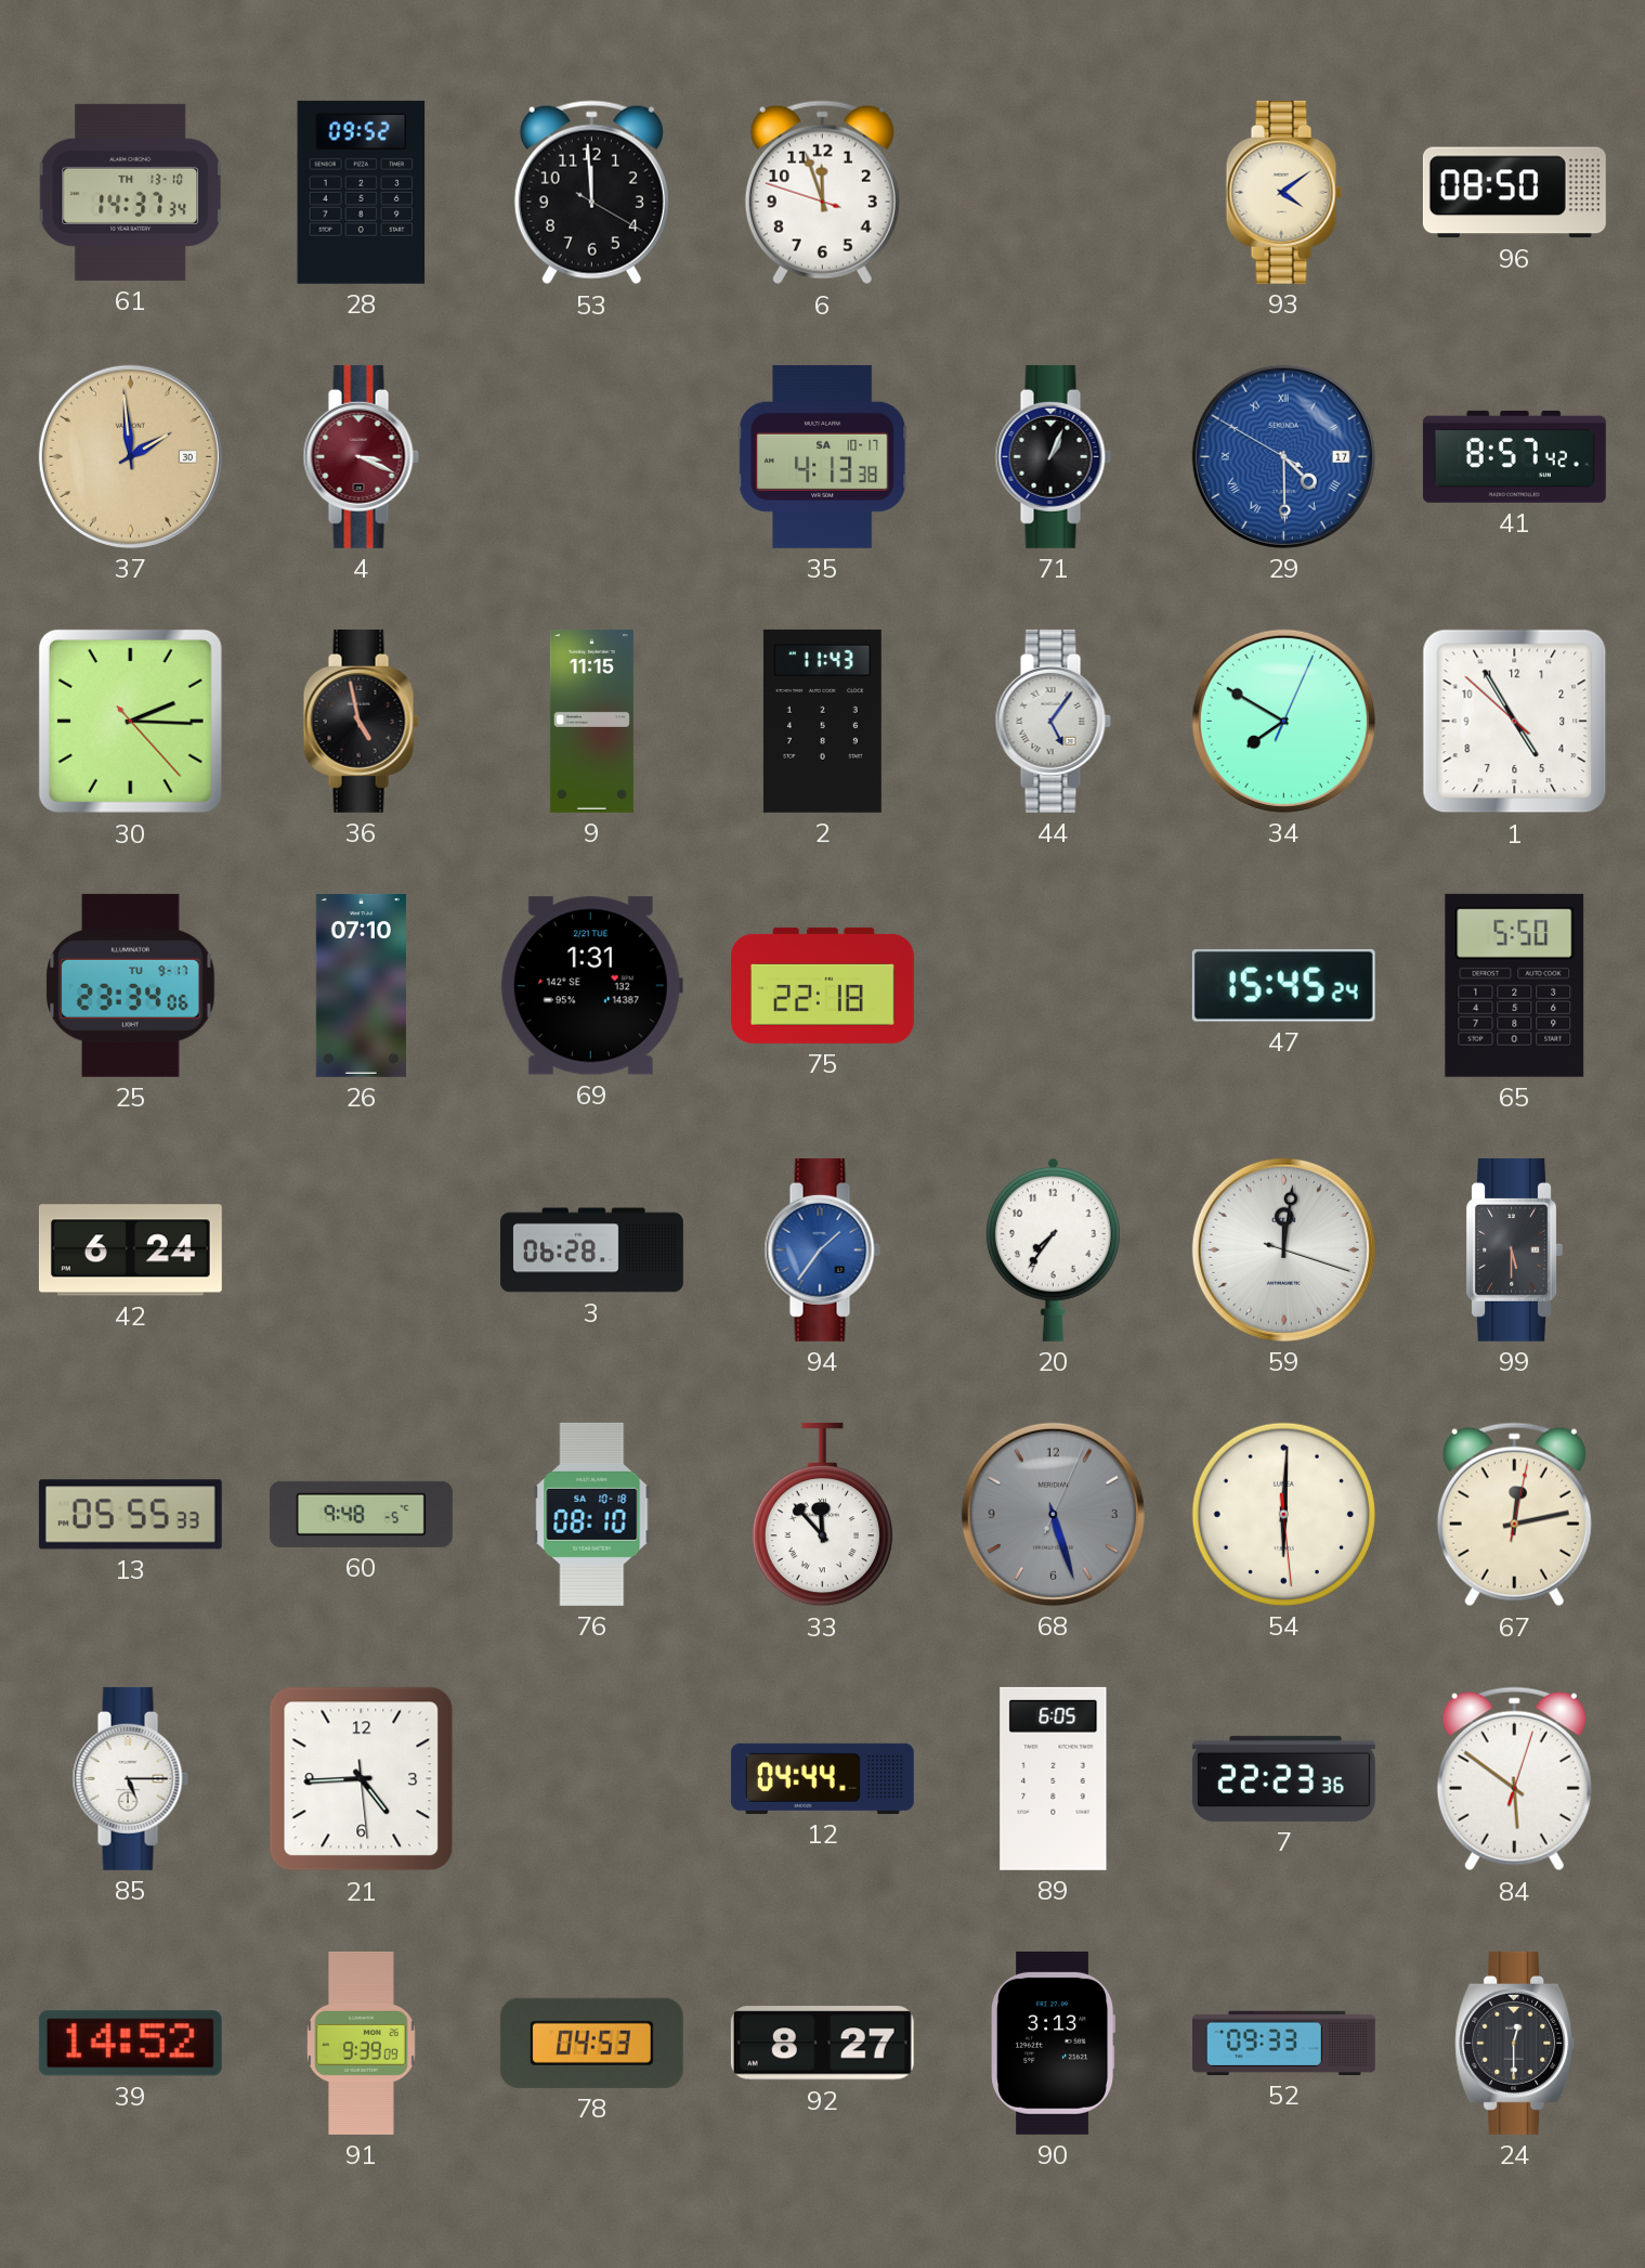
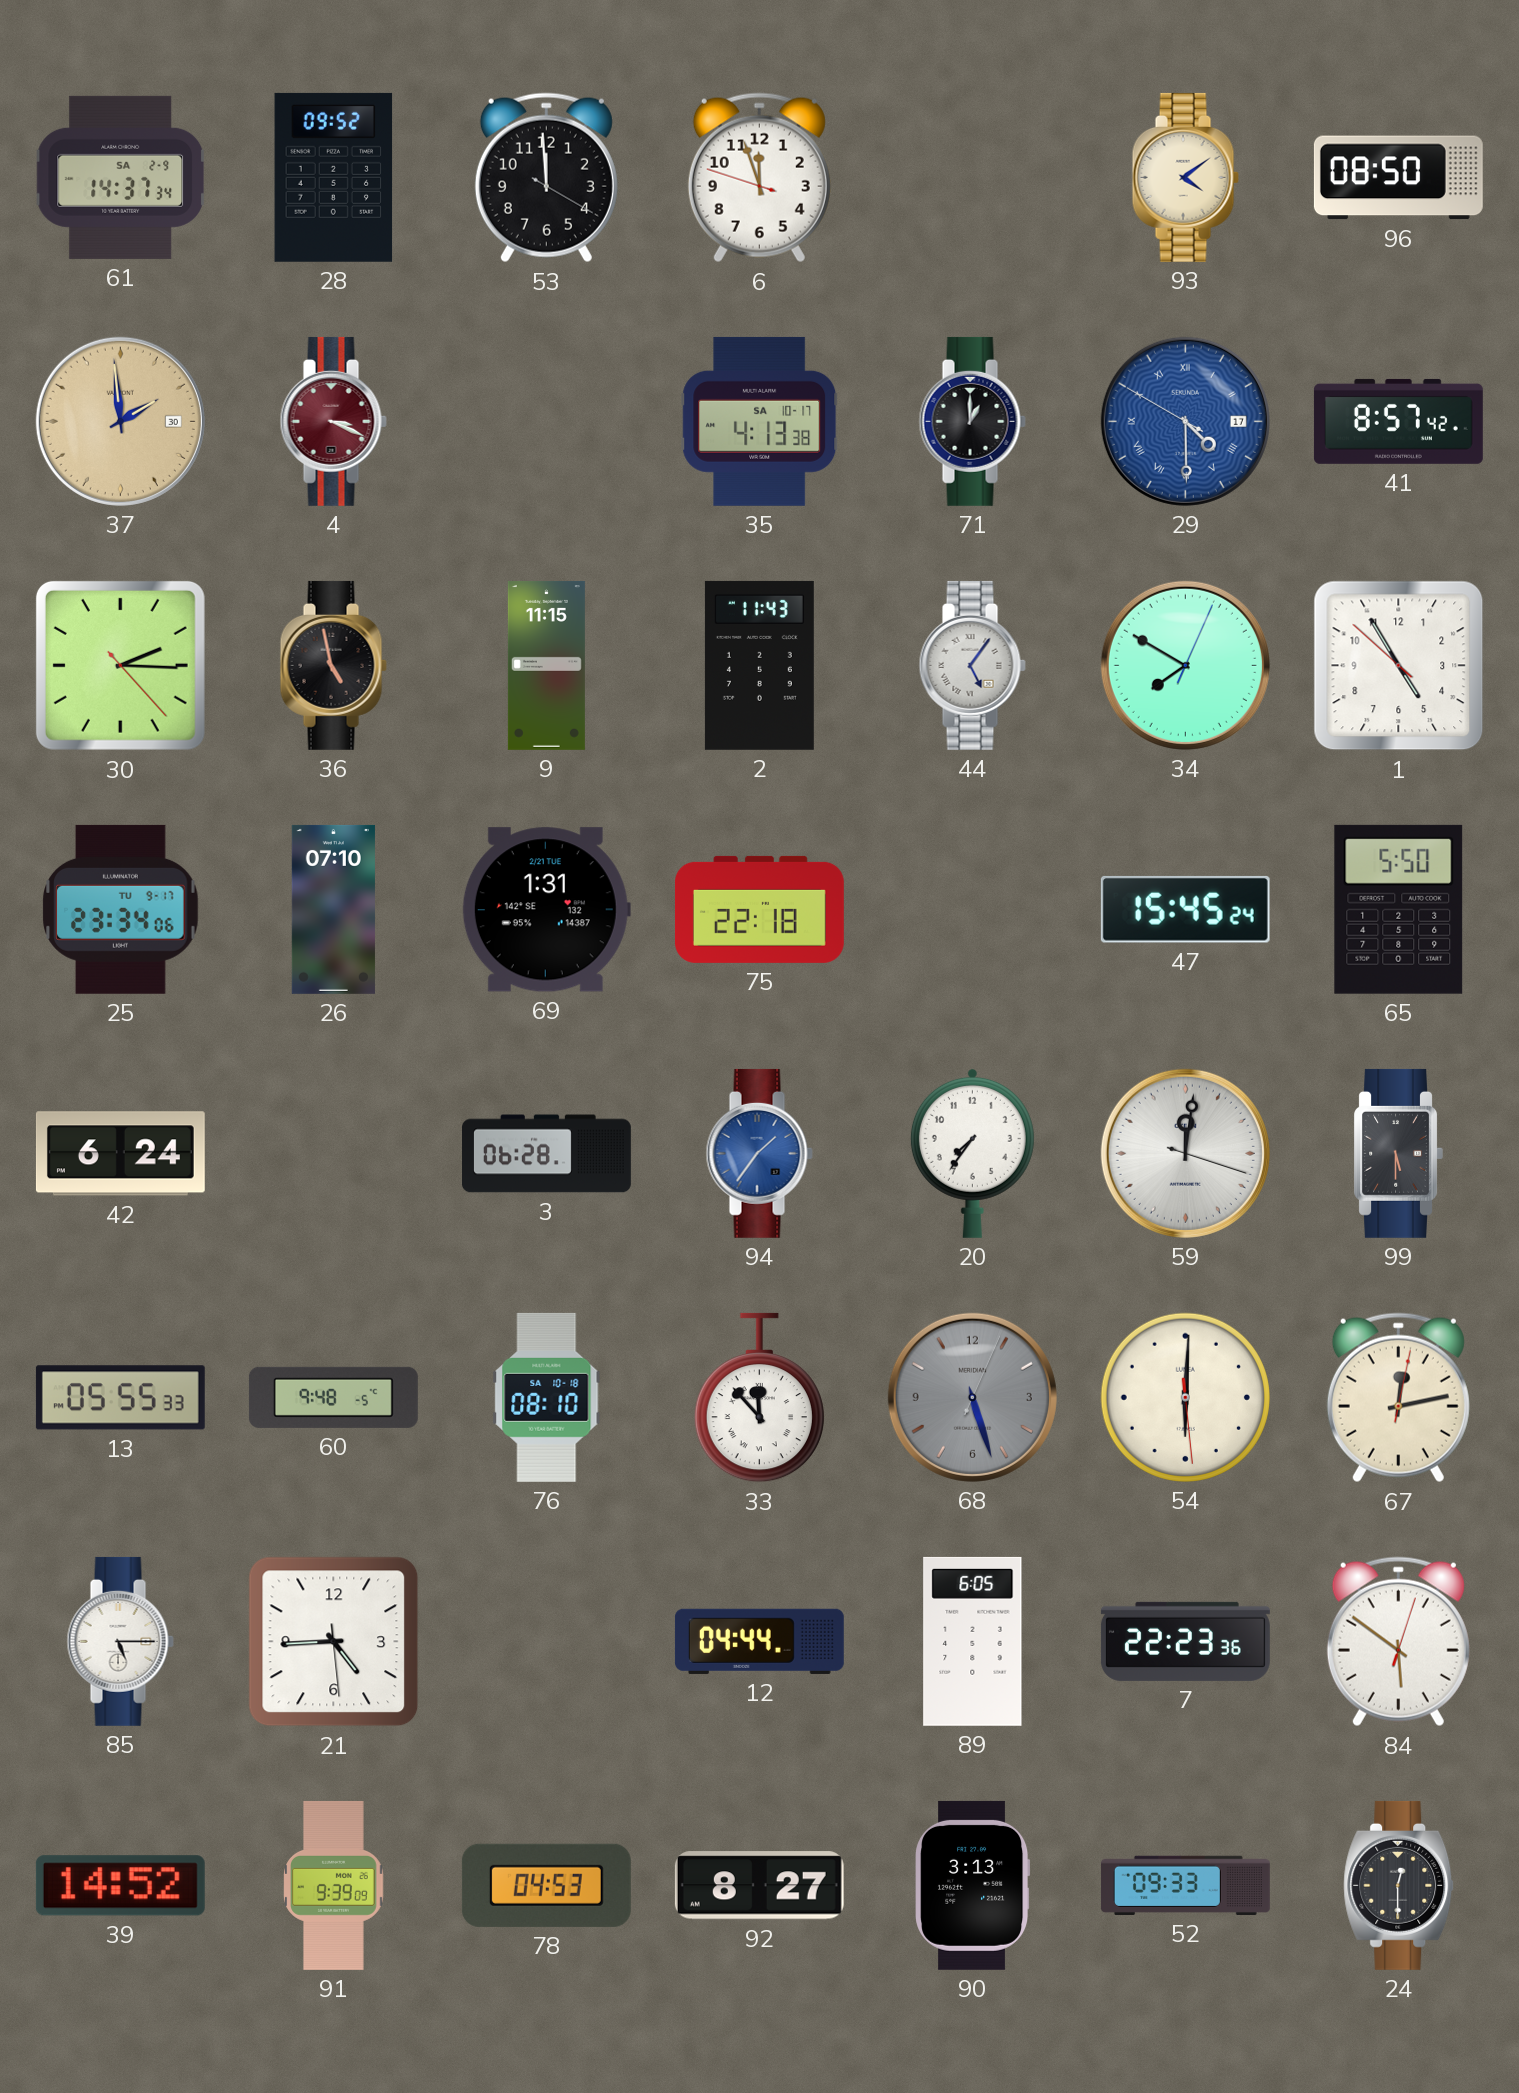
61 date: TH 13-10 -> SA 2-9 (121, 177)
71: 1:04 -> 1:00 (972, 421)
